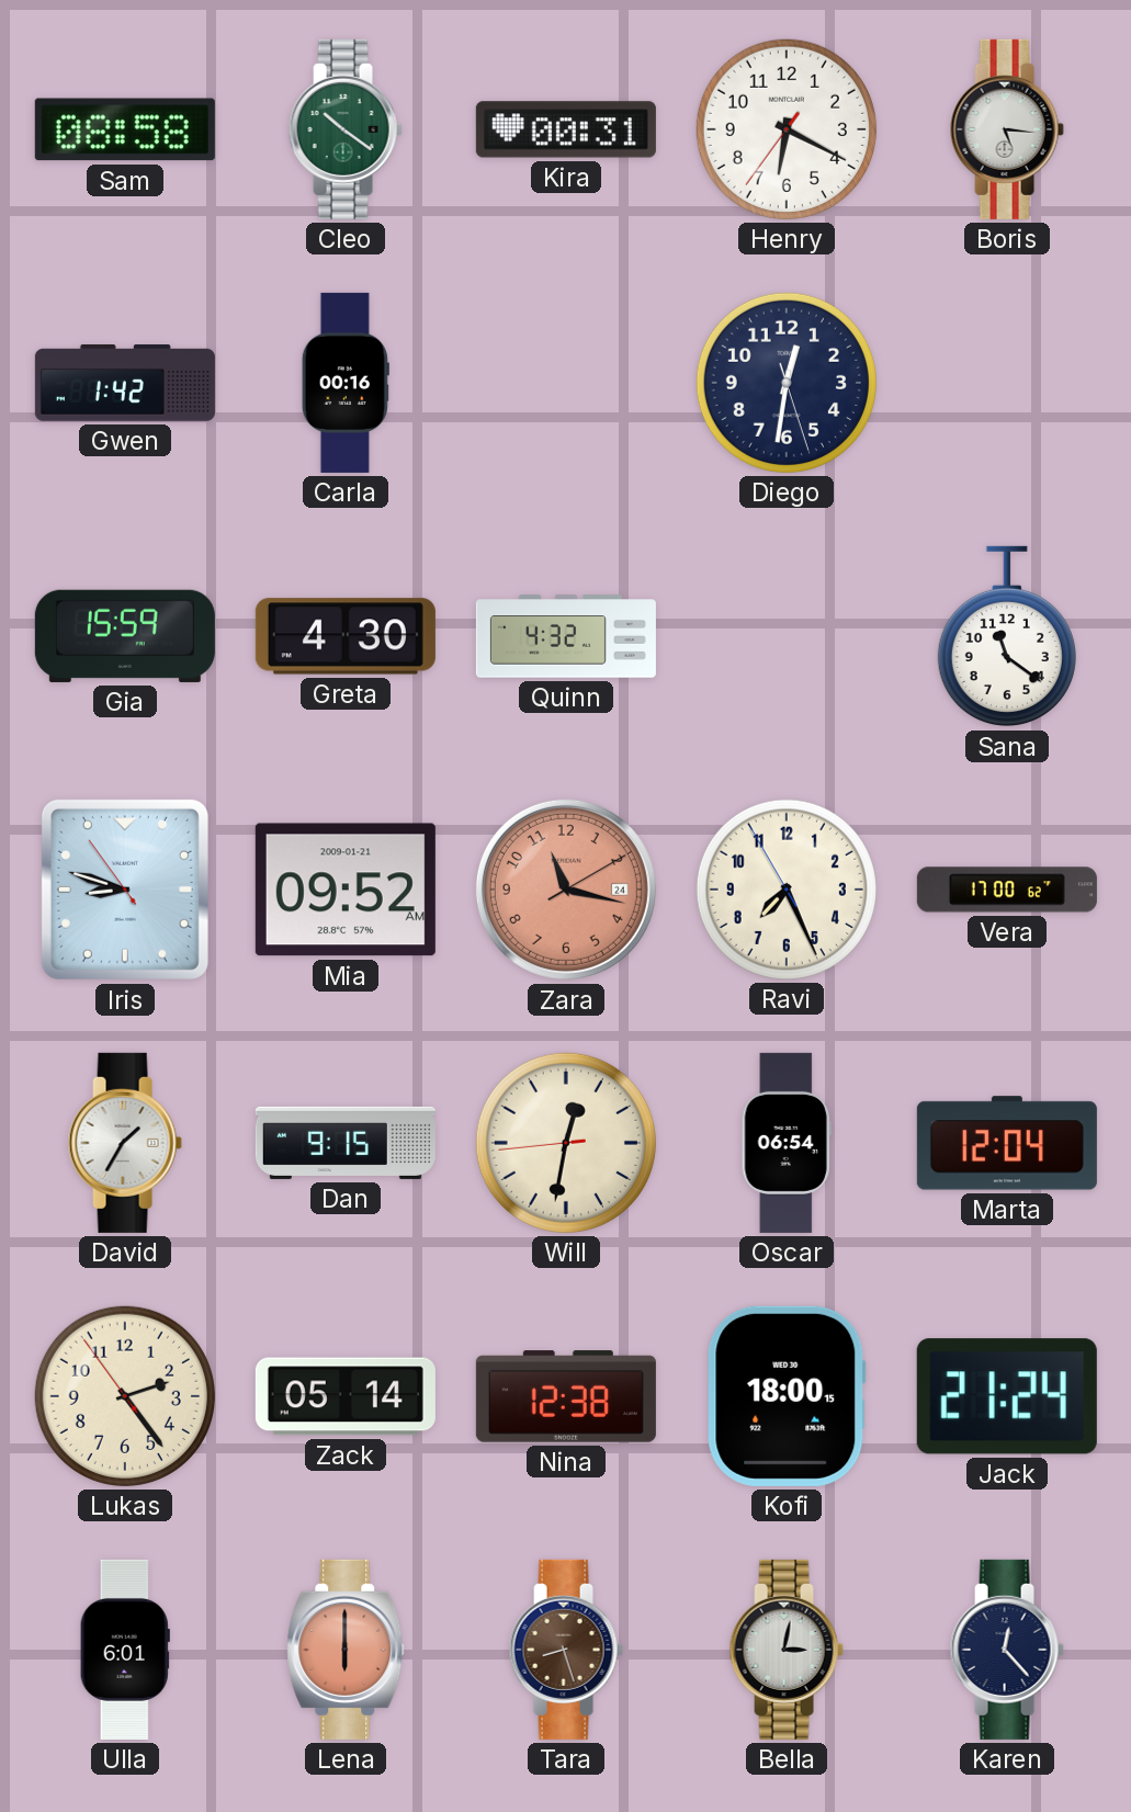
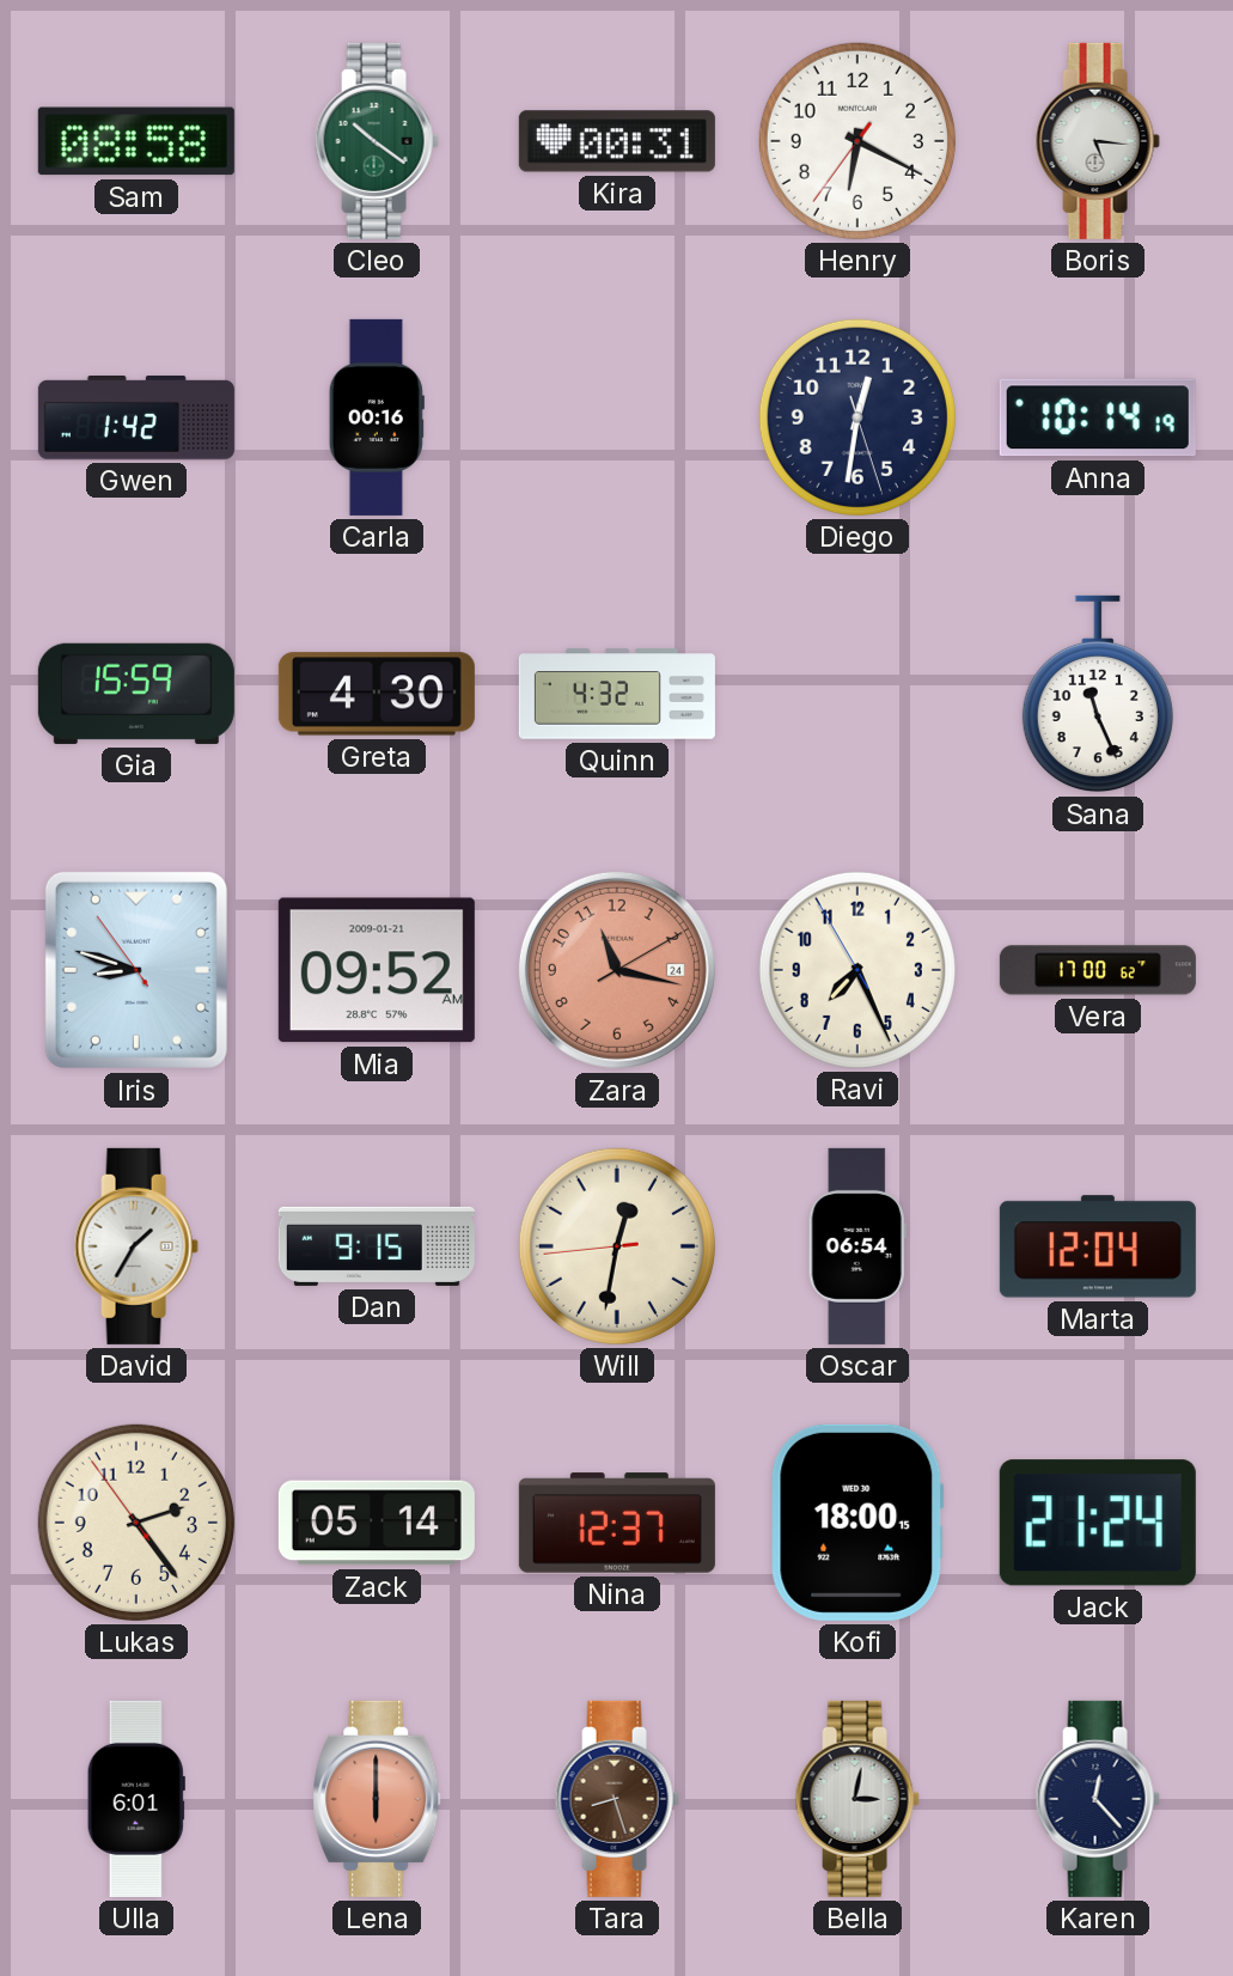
Anna: none -> 10:14 (1098, 417)
Sana: 11:21 -> 11:26 (1098, 694)
Nina: 12:38 -> 12:37 (617, 1523)
